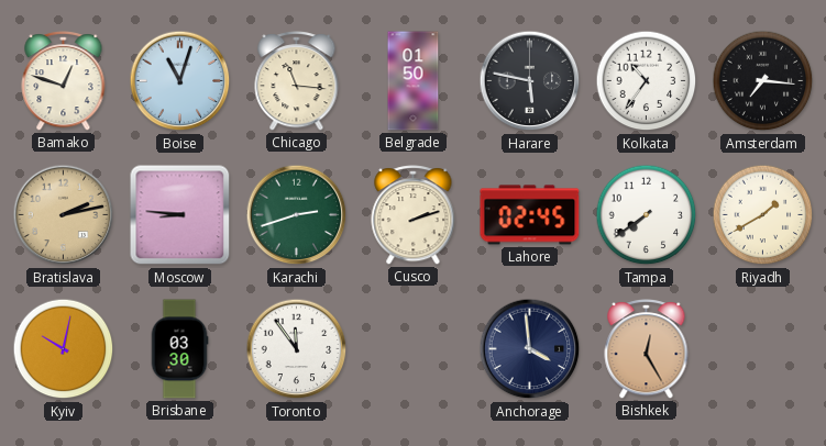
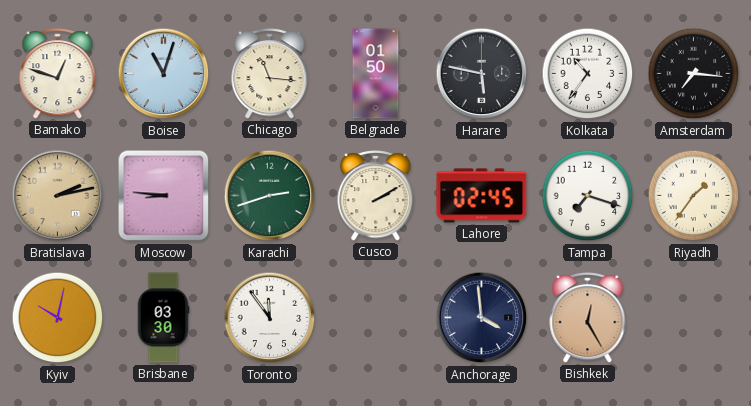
Cusco: 2:12 -> 2:10 (376, 196)
Tampa: 7:39 -> 7:18 (588, 196)
Riyadh: 1:40 -> 1:36 (694, 196)
